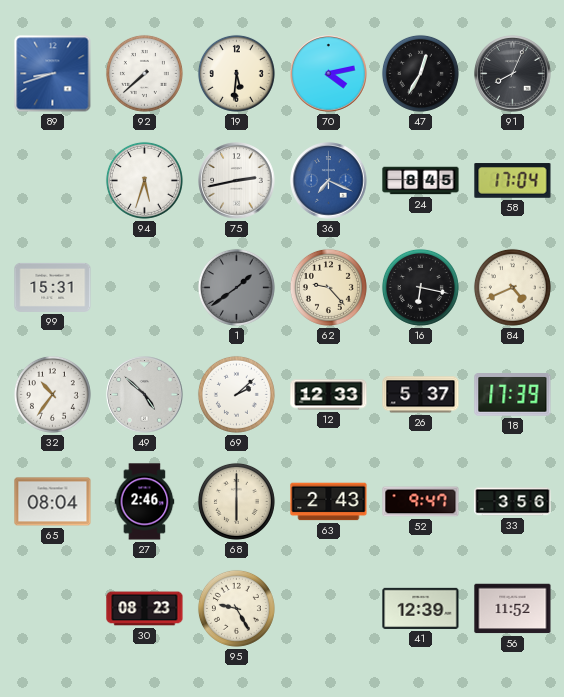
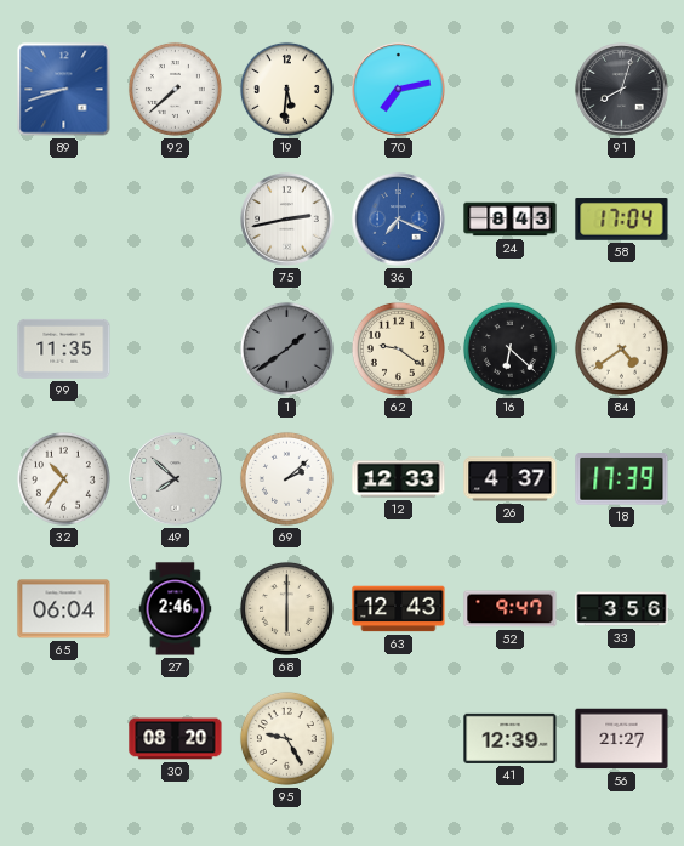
70: 4:13 -> 7:13 (399, 90)
47: 12:35 -> none (420, 73)
91: 8:04 -> 8:03 (622, 90)
94: 5:33 -> none (144, 180)
24: 8:45 -> 8:43 (511, 220)
99: 15:31 -> 11:35 (64, 348)
62: 9:23 -> 9:21 (398, 348)
16: 6:17 -> 6:22 (509, 348)
84: 4:41 -> 4:39 (621, 348)
49: 4:52 -> 7:52 (176, 479)
26: 5:37 -> 4:37 (511, 479)
65: 08:04 -> 06:04 (64, 609)
63: 2:43 -> 12:43 (399, 609)
30: 08:23 -> 08:20 (176, 739)
56: 11:52 -> 21:27 (622, 739)
